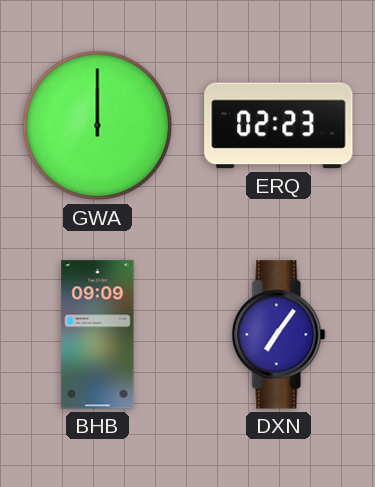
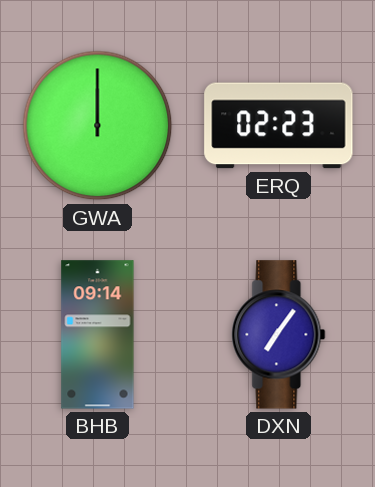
BHB: 09:09 -> 09:14 (98, 335)
